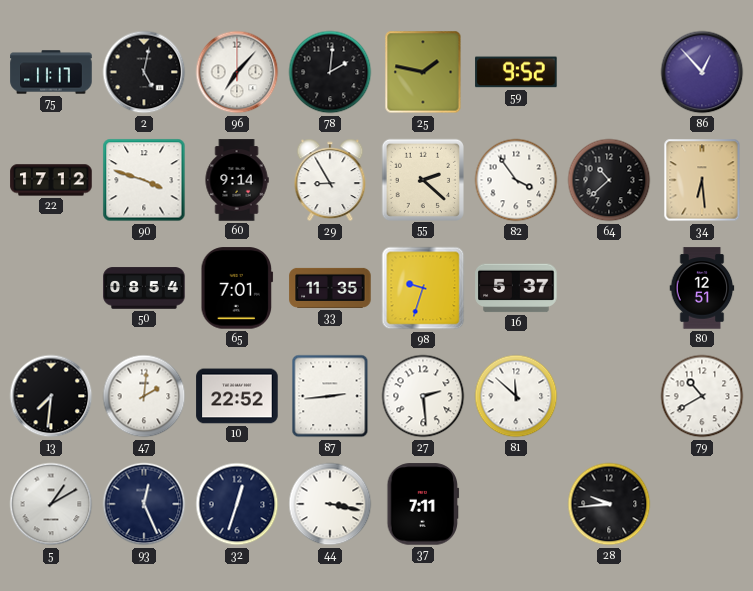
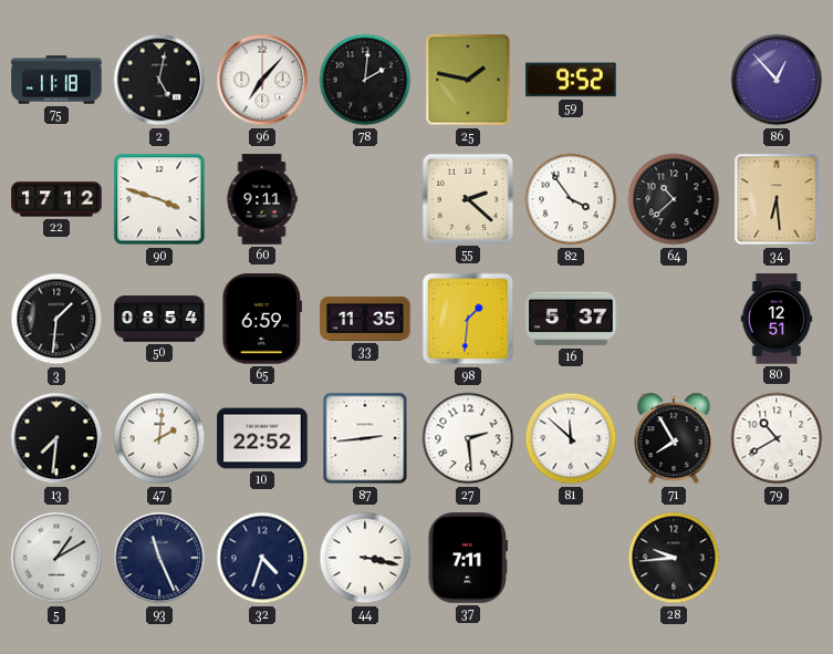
75: 11:17 -> 11:18 (56, 80)
60: 9:14 -> 9:11 (262, 199)
29: 8:55 -> none (330, 180)
3: none -> 1:31 (56, 319)
65: 7:01 -> 6:59 (262, 319)
98: 9:33 -> 1:31 (468, 319)
71: none -> 7:55 (674, 438)
93: 12:26 -> 11:26 (159, 558)
32: 12:33 -> 4:33 (262, 558)
